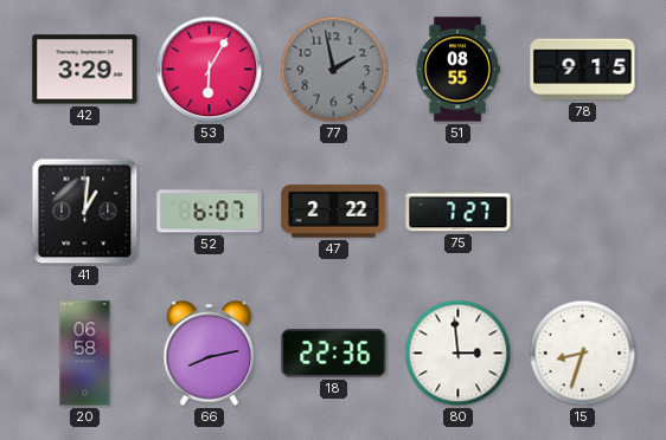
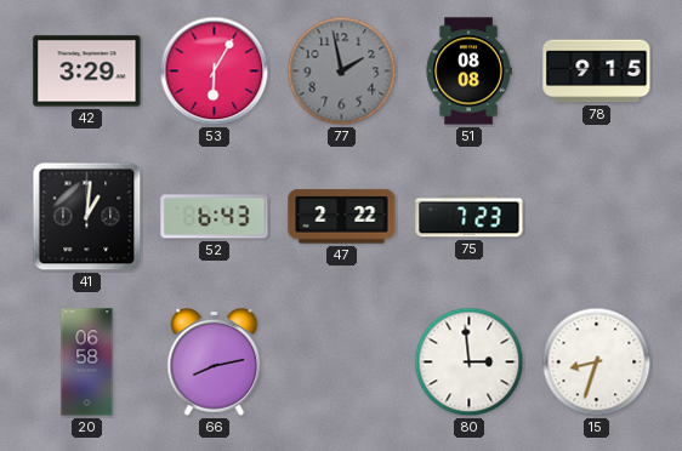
51: 08:55 -> 08:08 (468, 72)
52: 6:07 -> 6:43 (215, 217)
75: 7:27 -> 7:23 (470, 217)
18: 22:36 -> none (334, 354)
